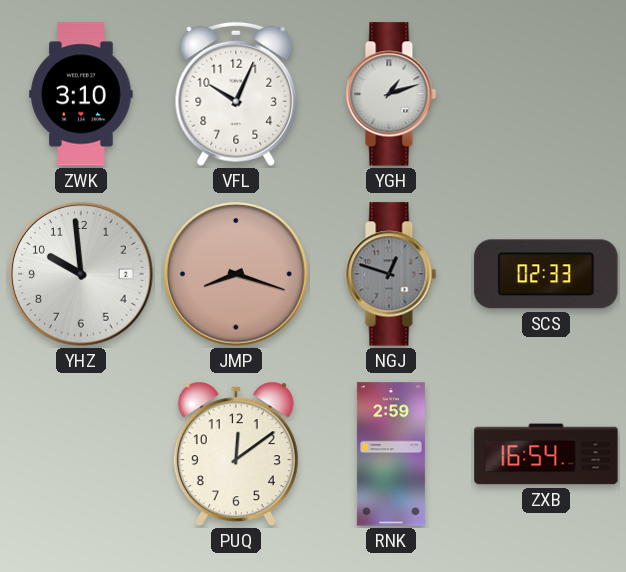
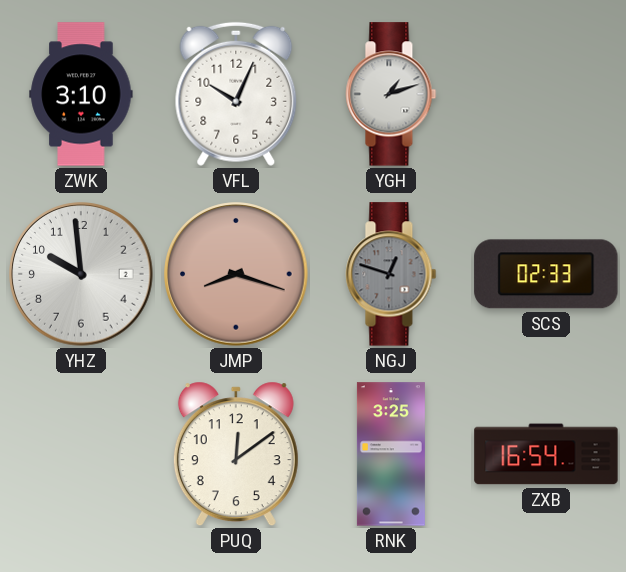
RNK: 2:59 -> 3:25 (391, 454)
